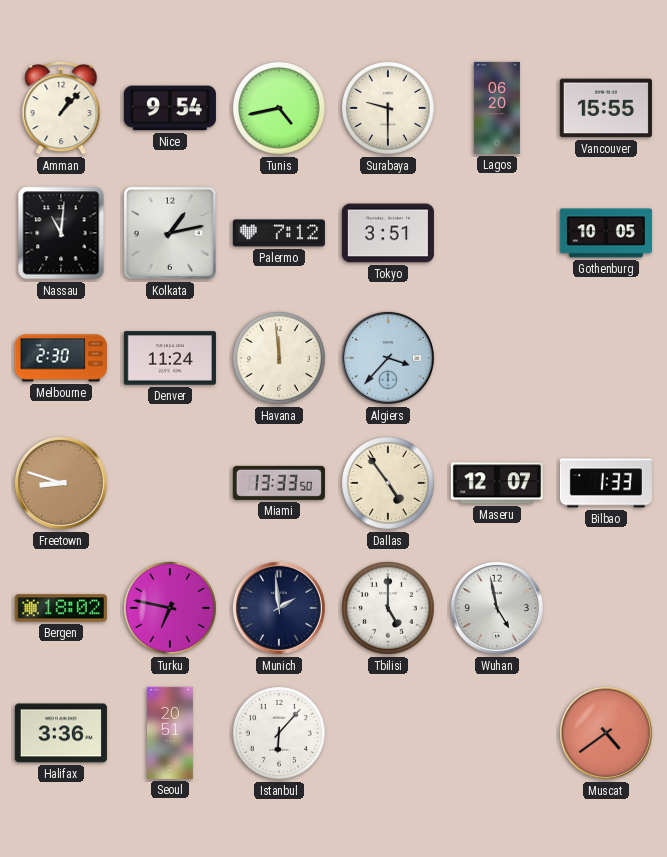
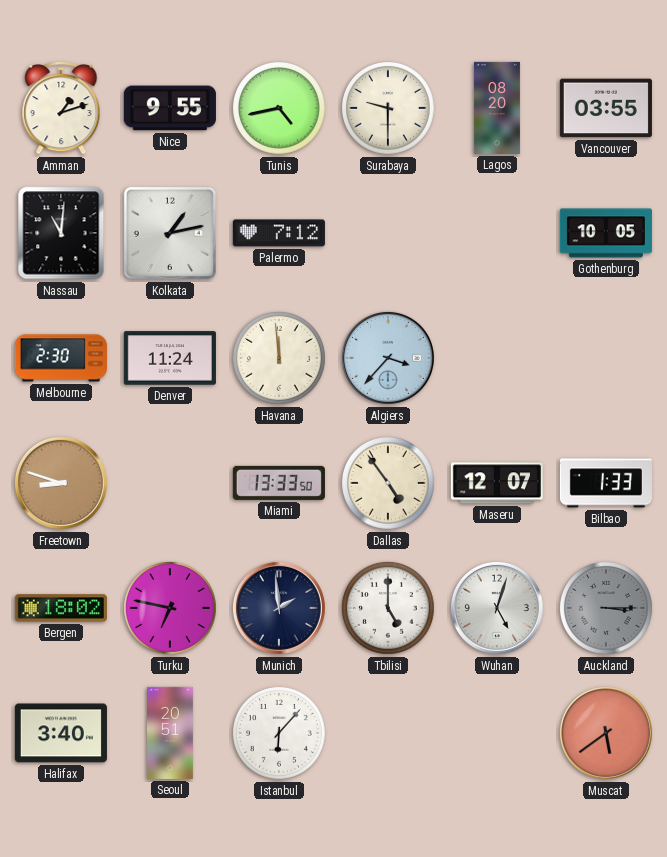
Amman: 1:07 -> 1:12 (61, 108)
Nice: 9:54 -> 9:55 (170, 108)
Lagos: 06:20 -> 08:20 (497, 108)
Vancouver: 15:55 -> 03:55 (606, 108)
Tokyo: 3:51 -> none (388, 233)
Wuhan: 4:58 -> 5:03 (497, 608)
Auckland: none -> 3:15 (607, 609)
Halifax: 3:36 -> 3:40 (61, 733)
Muscat: 4:39 -> 5:39 (606, 733)
